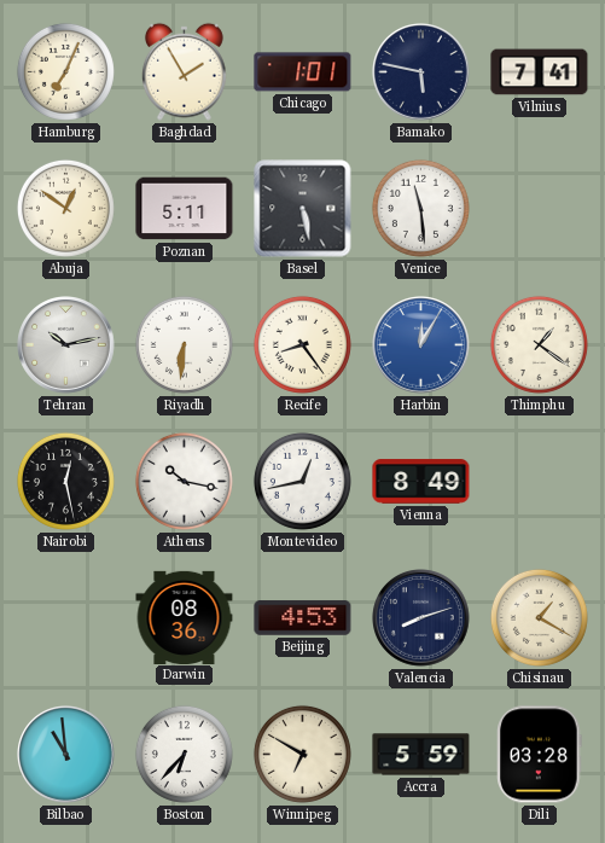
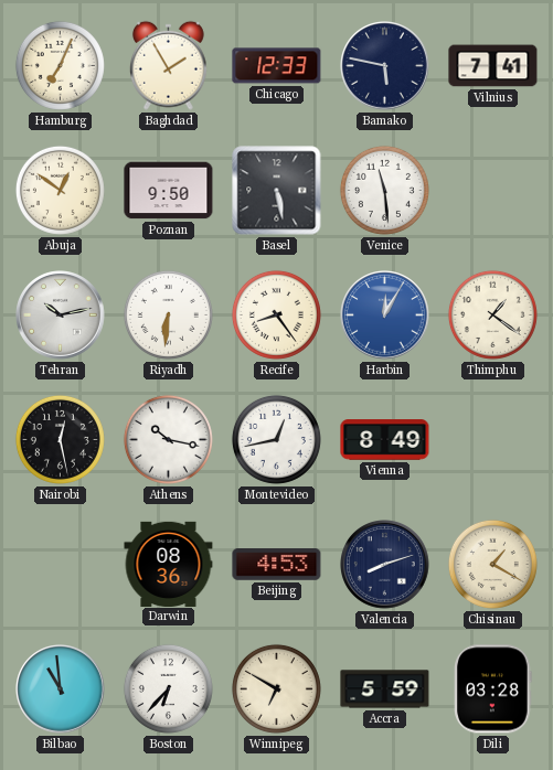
Chicago: 1:01 -> 12:33 (277, 66)
Poznan: 5:11 -> 9:50 (169, 191)
